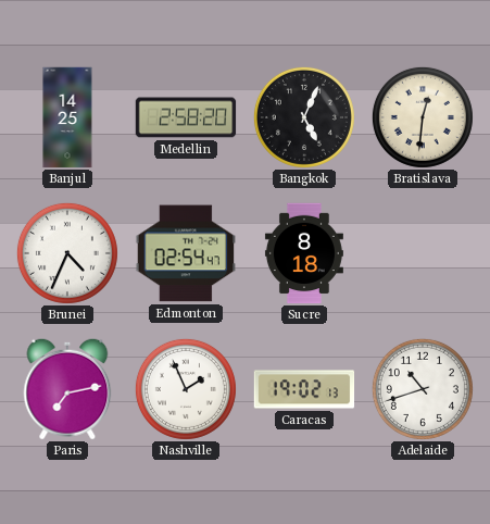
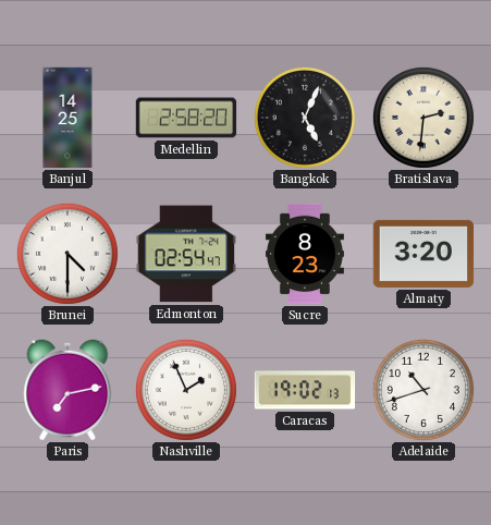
Bratislava: 12:31 -> 2:31 (424, 118)
Brunei: 4:34 -> 4:30 (67, 254)
Sucre: 8:18 -> 8:23 (305, 254)
Almaty: none -> 3:20 (424, 254)
